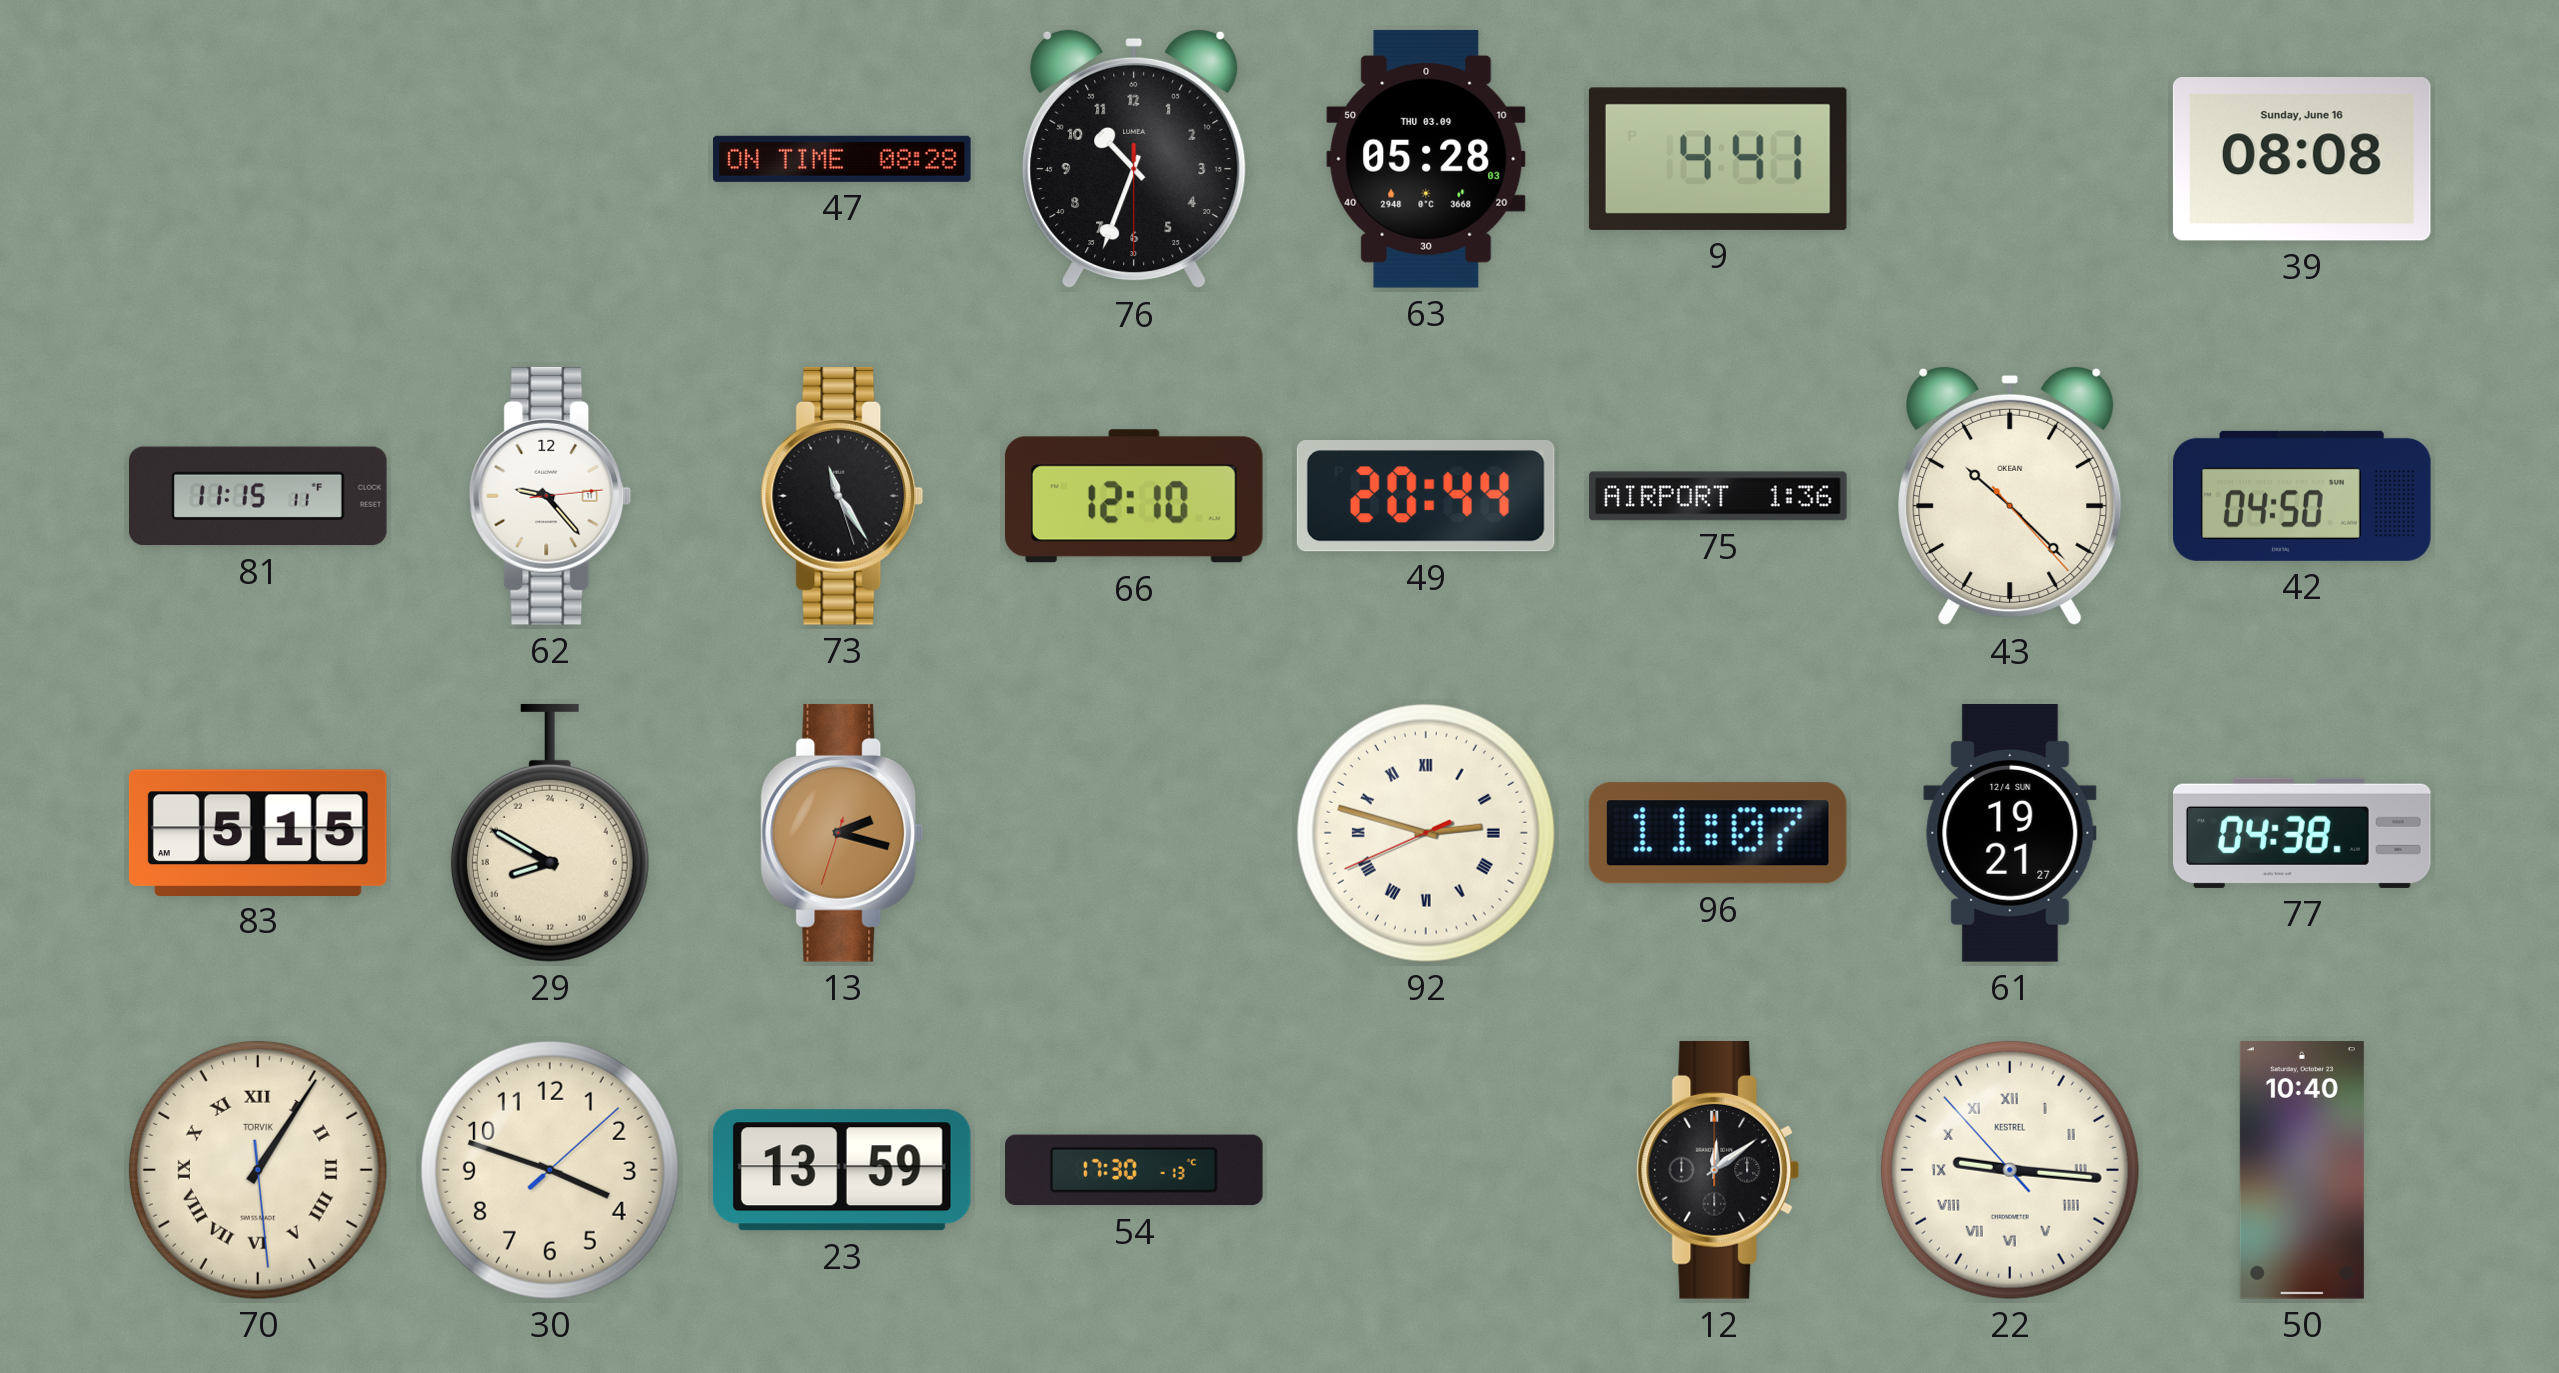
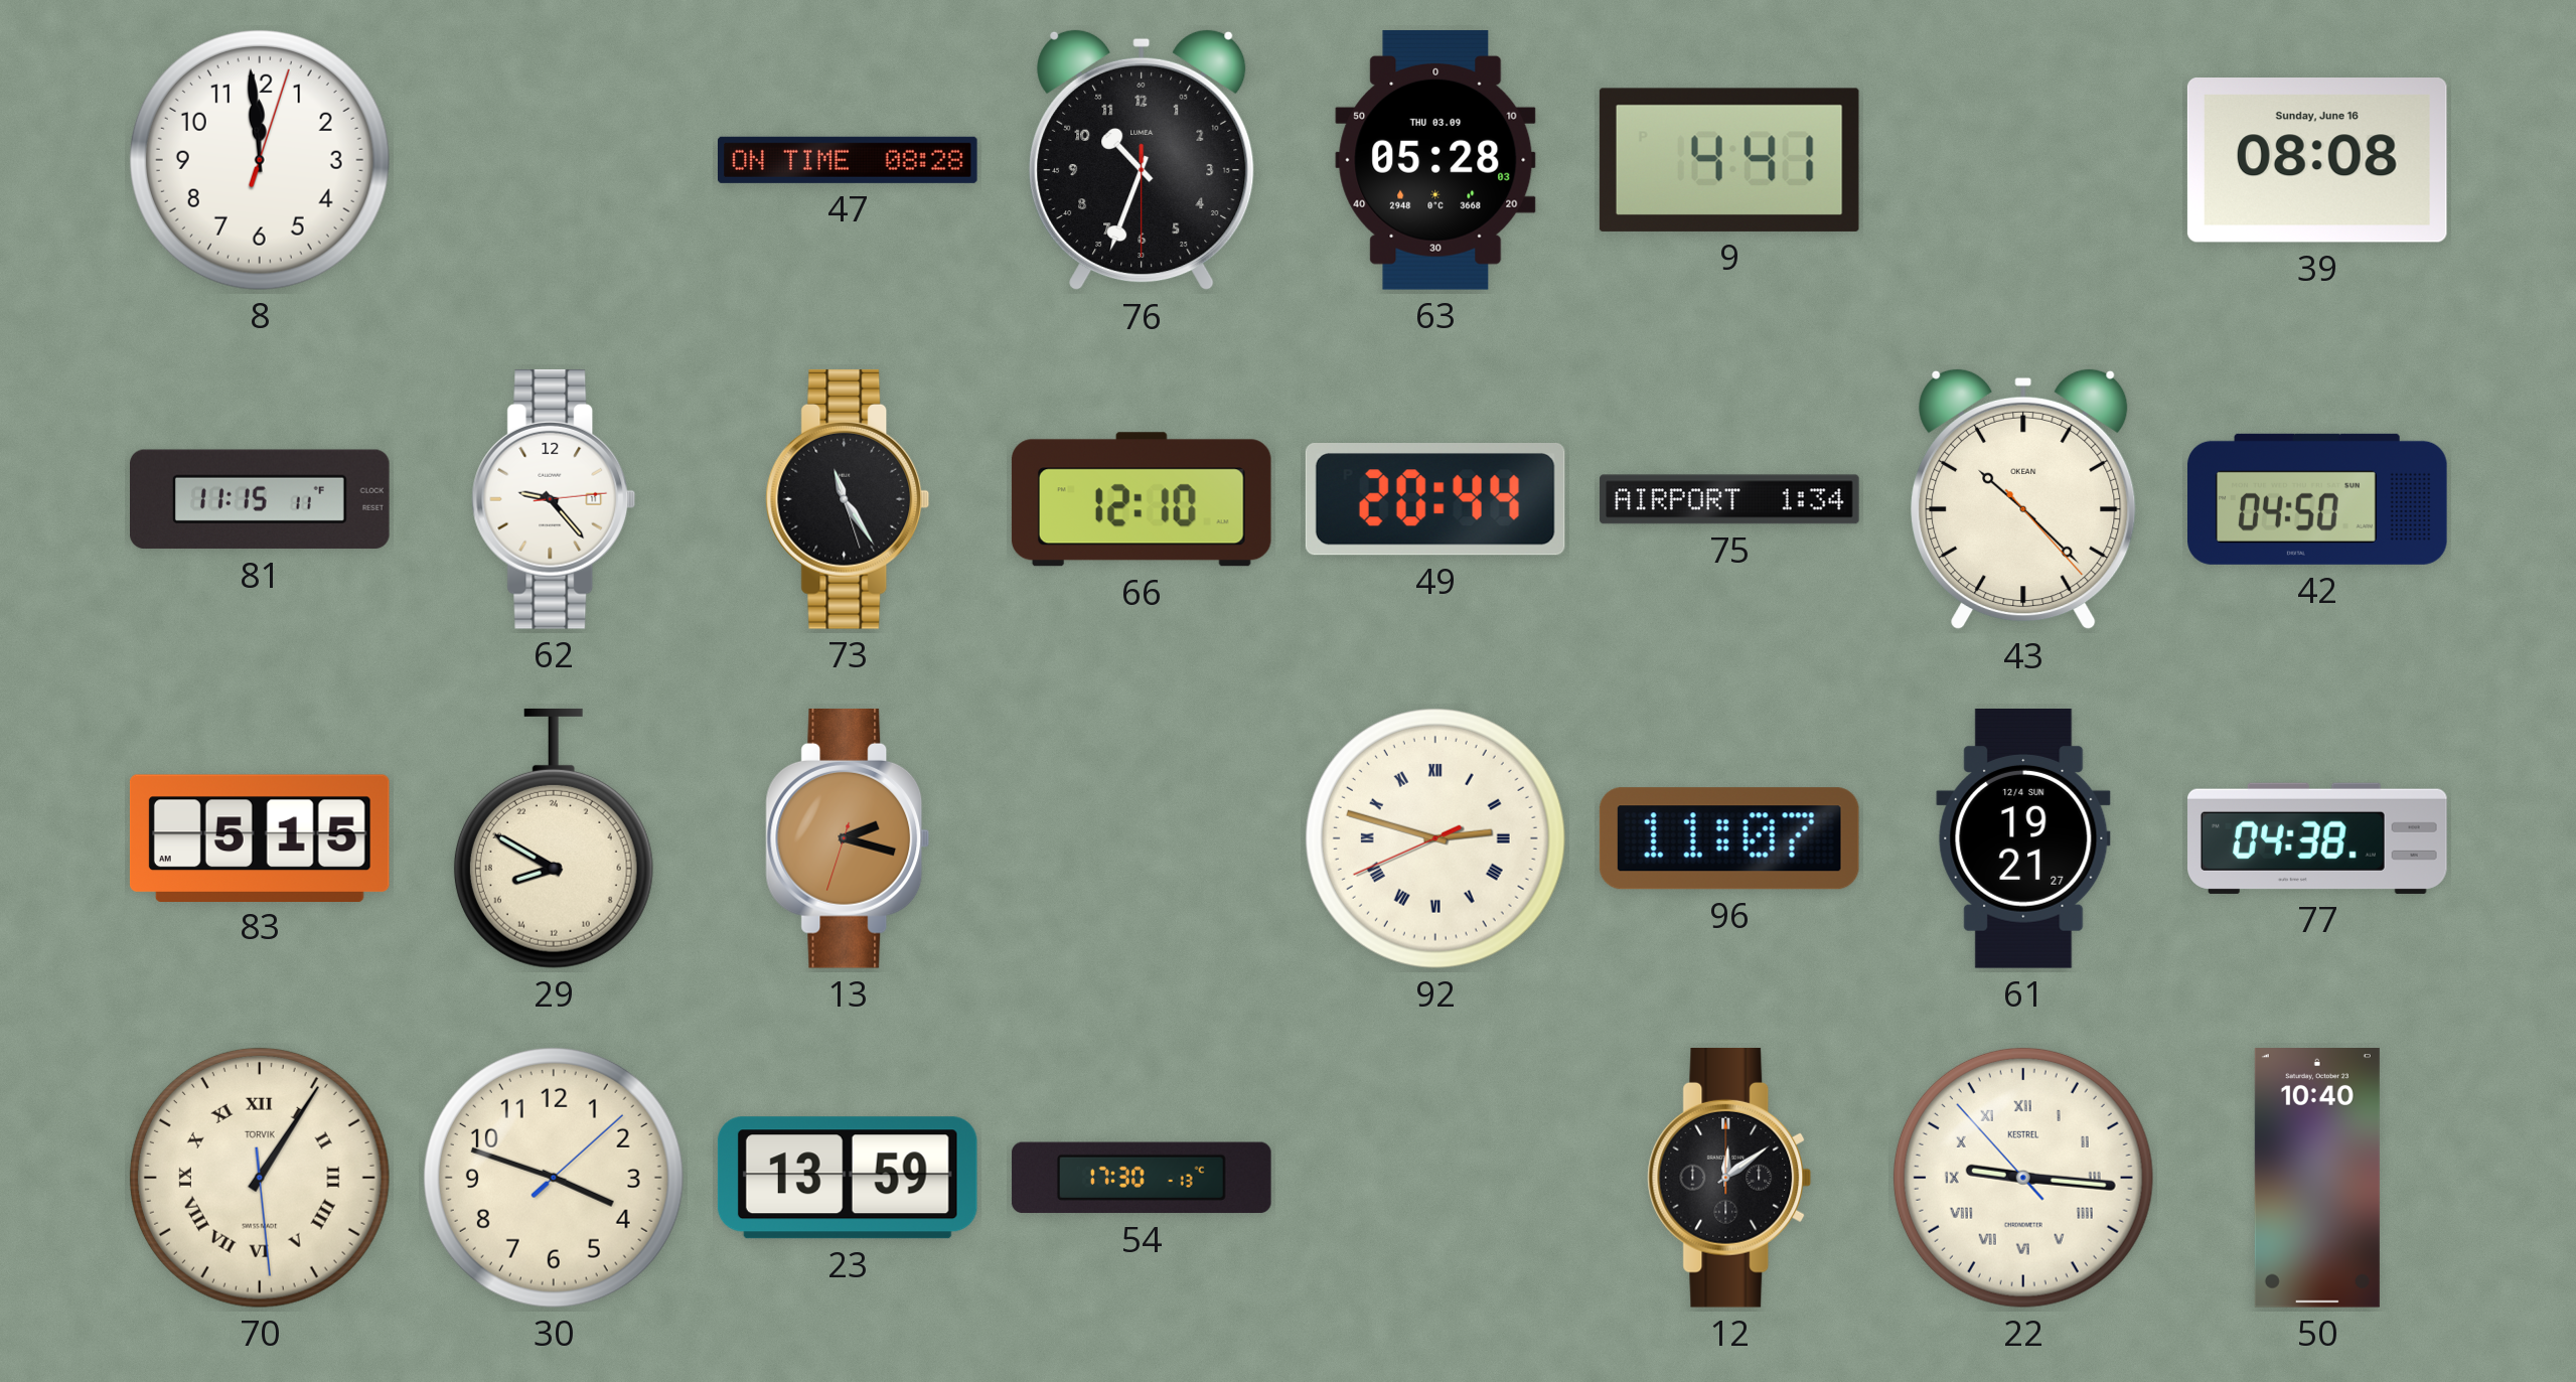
8: none -> 11:59 (260, 160)
75: 1:36 -> 1:34 (1729, 499)
